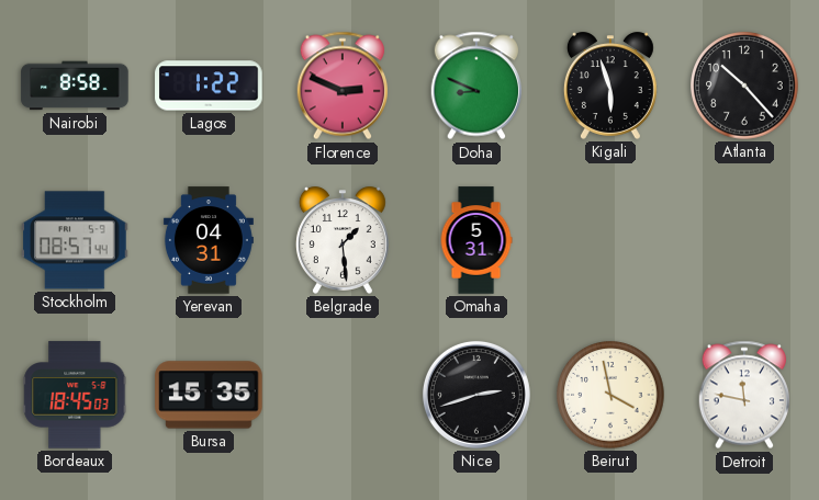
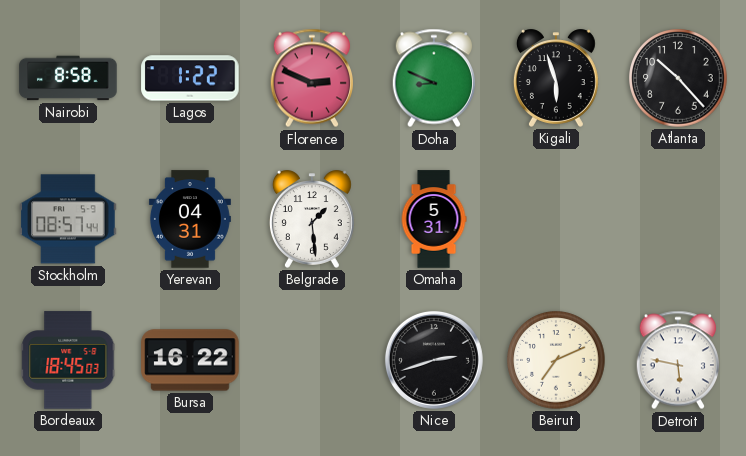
Bursa: 15:35 -> 16:22 (190, 360)
Beirut: 3:58 -> 7:11 (556, 360)
Detroit: 11:47 -> 5:47 (677, 360)
